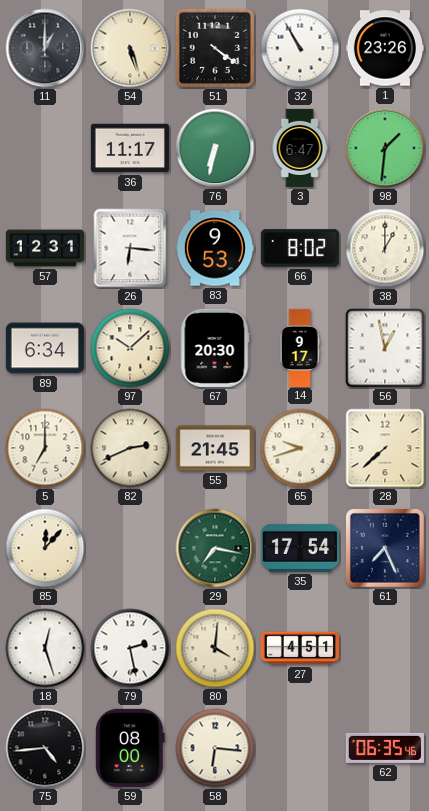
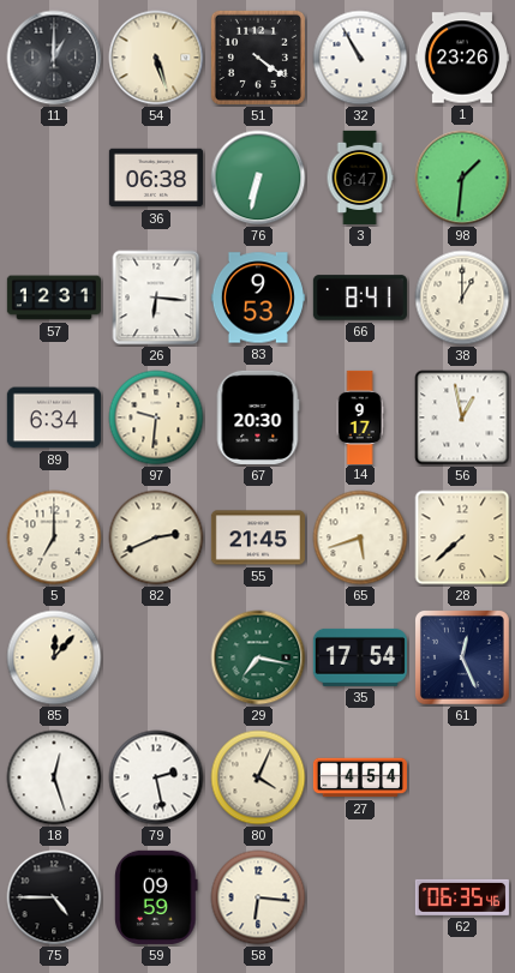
36: 11:17 -> 06:38 (156, 178)
66: 8:02 -> 8:41 (360, 298)
97: 10:08 -> 9:31 (156, 418)
65: 9:42 -> 5:42 (360, 537)
61: 7:26 -> 12:26 (462, 657)
80: 4:01 -> 4:04 (258, 777)
27: 4:51 -> 4:54 (360, 777)
75: 4:44 -> 4:45 (54, 897)
59: 08:00 -> 09:59 (156, 897)
